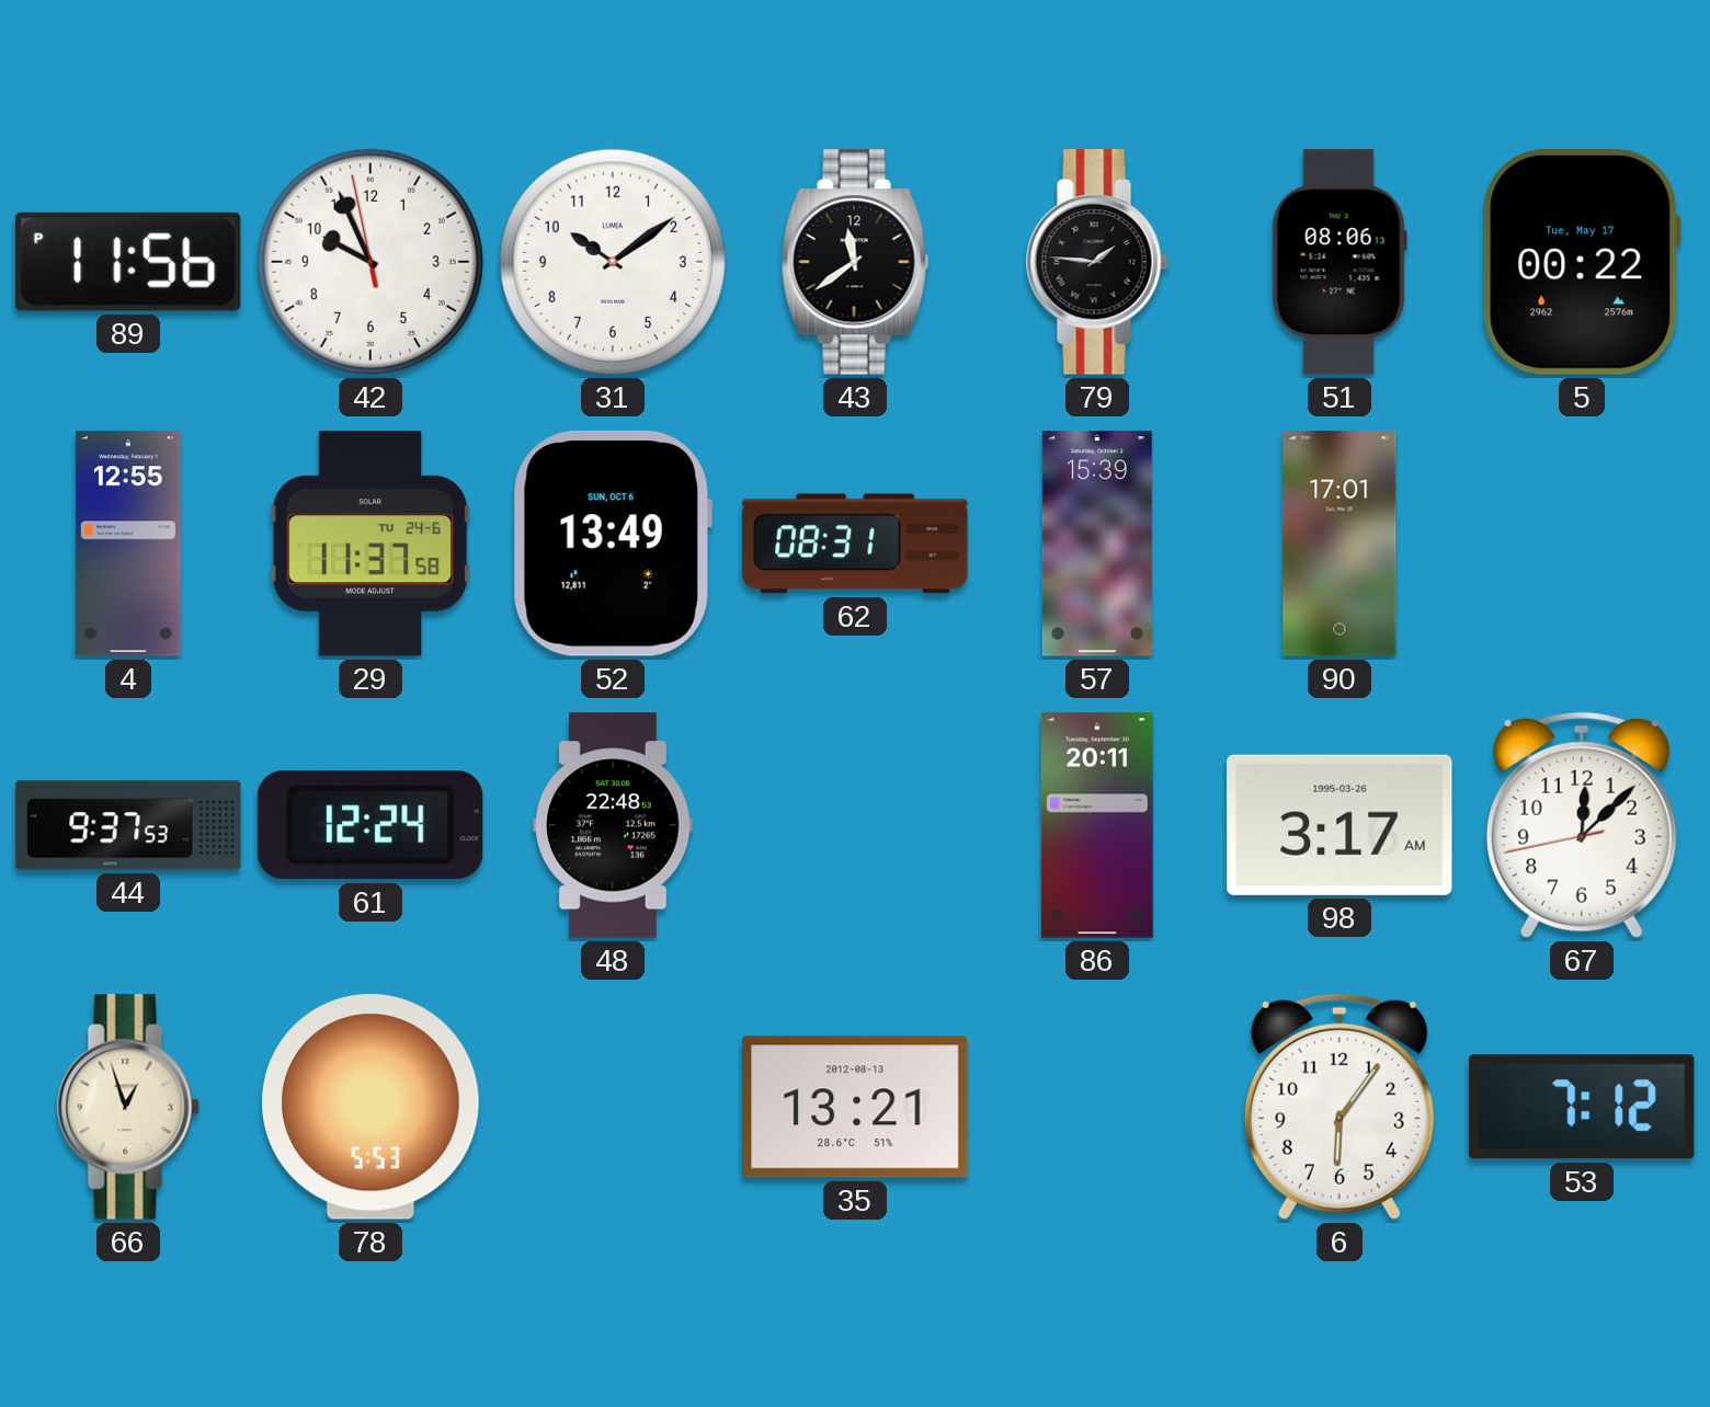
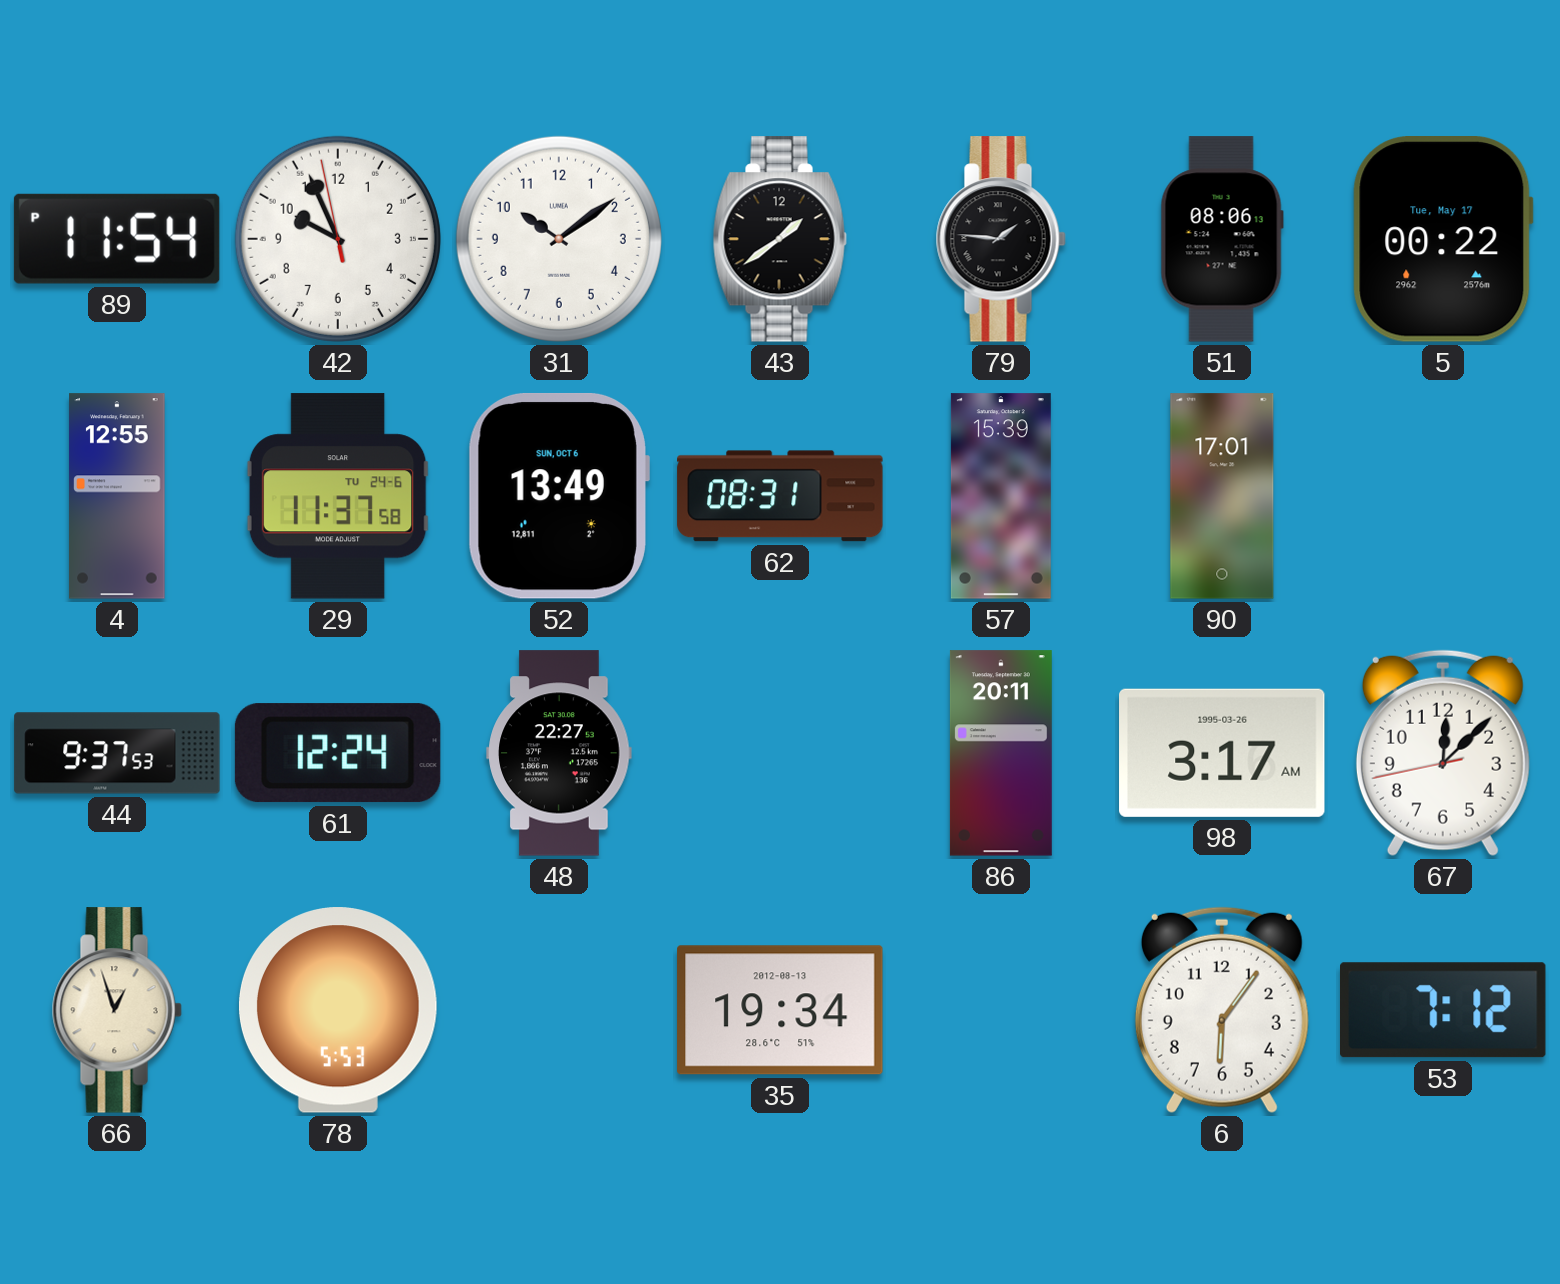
89: 11:56 -> 11:54 (117, 239)
43: 11:39 -> 1:39 (780, 239)
48: 22:48 -> 22:27 (559, 753)
35: 13:21 -> 19:34 (780, 1010)
